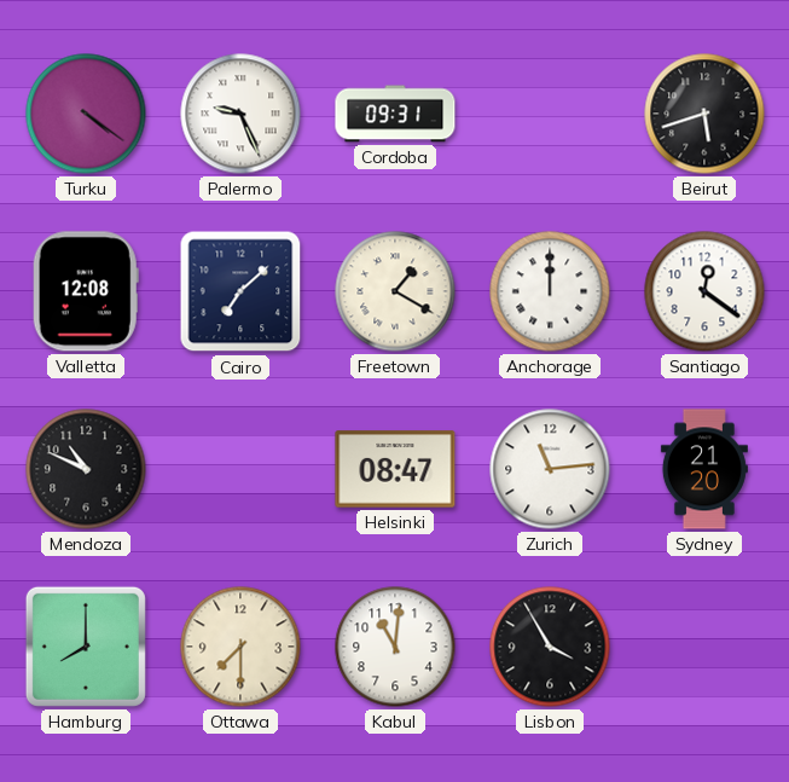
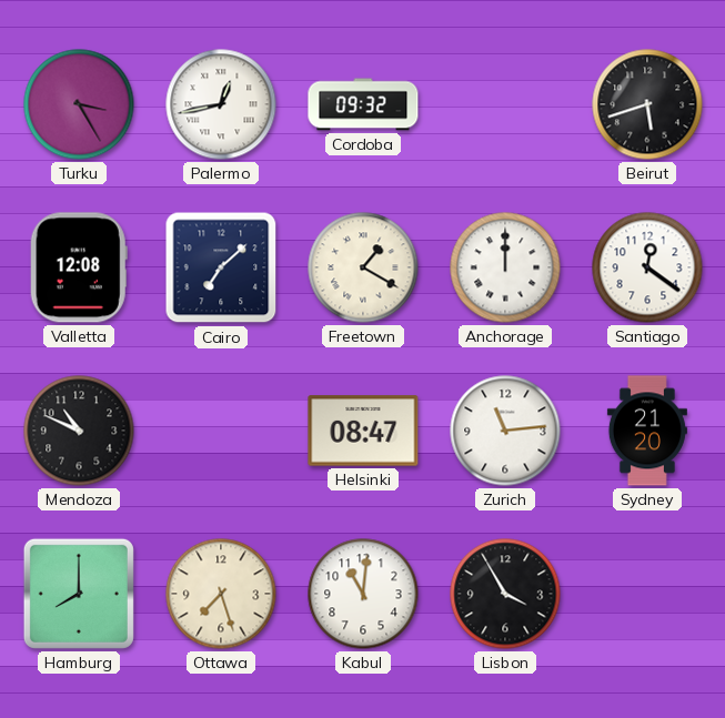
Turku: 4:21 -> 3:25 (79, 104)
Palermo: 9:26 -> 12:43 (221, 104)
Cordoba: 09:31 -> 09:32 (363, 104)
Ottawa: 7:30 -> 7:27 (221, 594)
